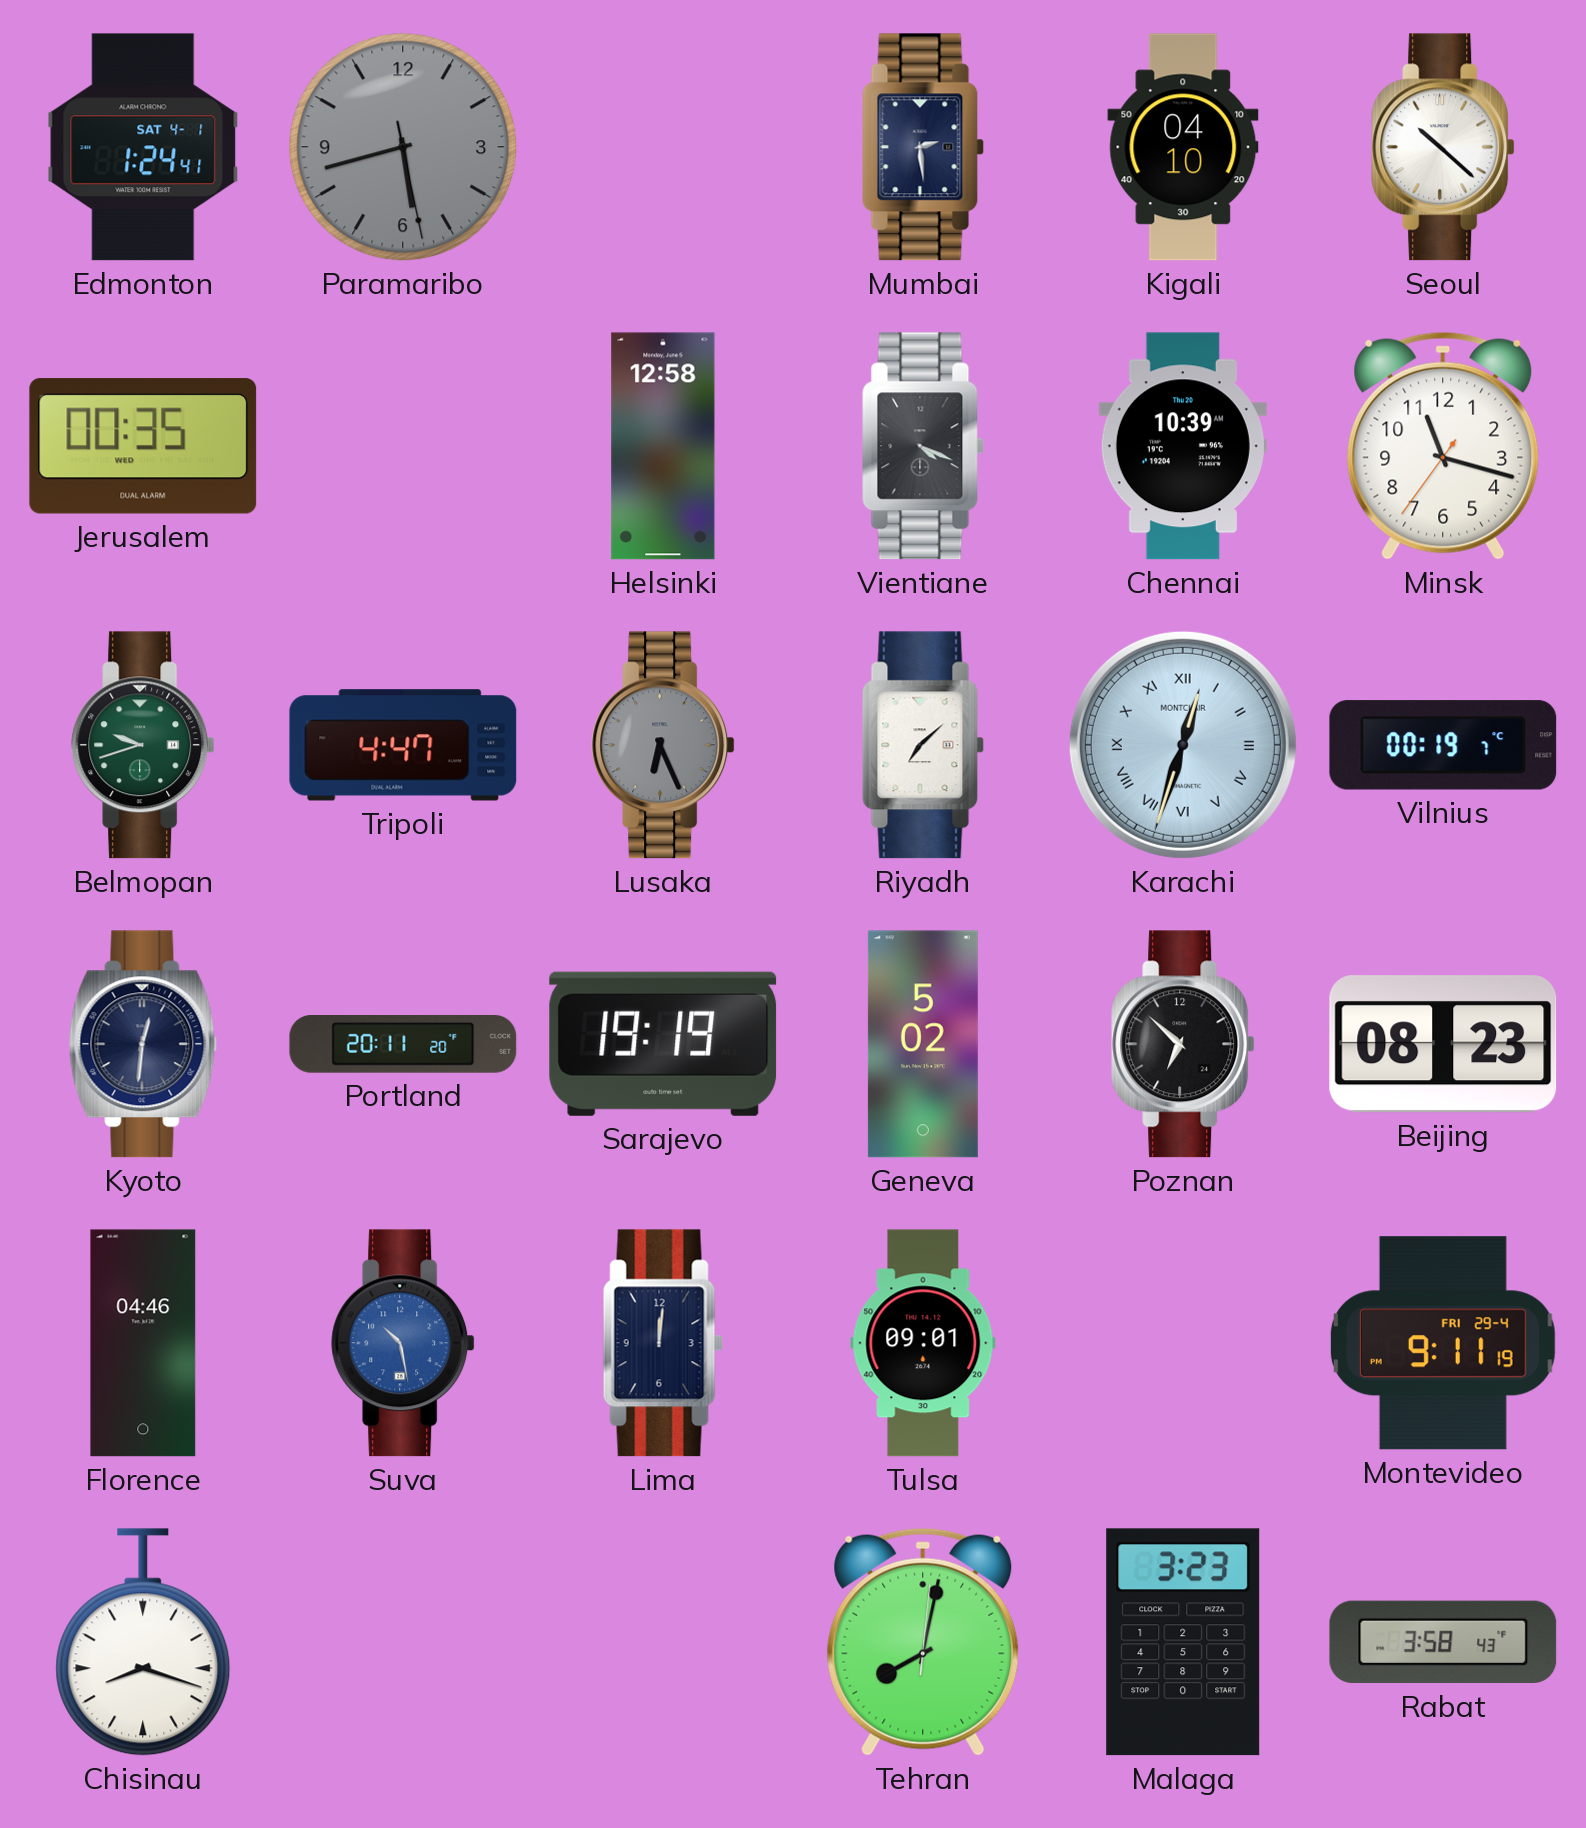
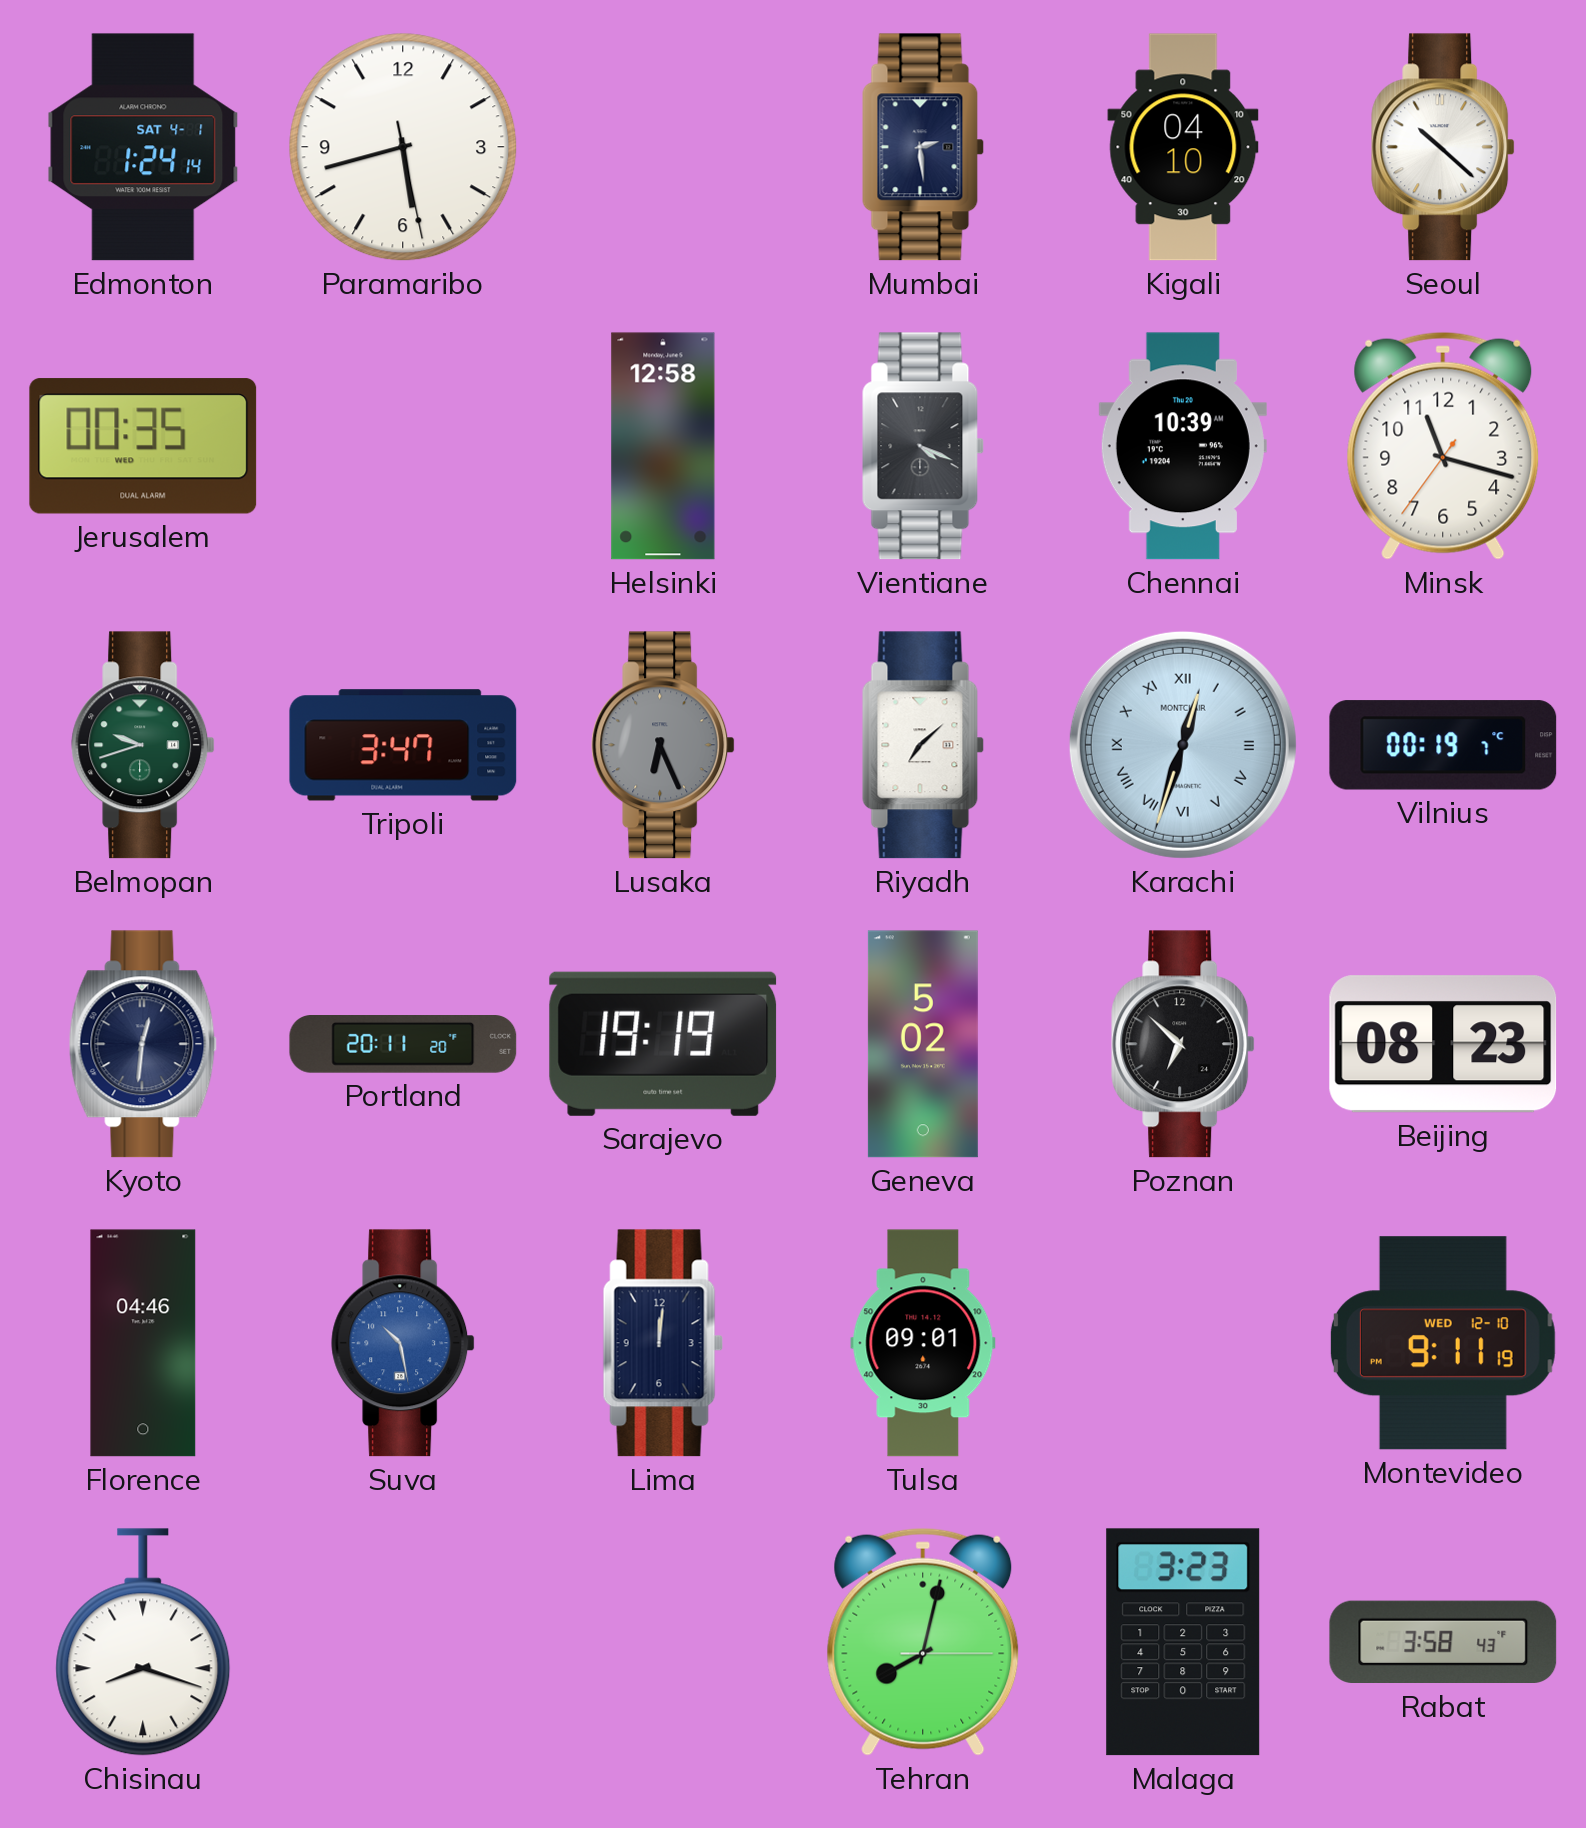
Edmonton: 1:24:41 -> 1:24:14 (143, 147)
Paramaribo dial: grey -> white (403, 147)
Tripoli: 4:47 -> 3:47 (403, 745)
Montevideo date: FRI 29-4 -> WED 12-10 (1443, 1343)
Tehran: 8:02:01 -> 8:02:15 (923, 1642)
